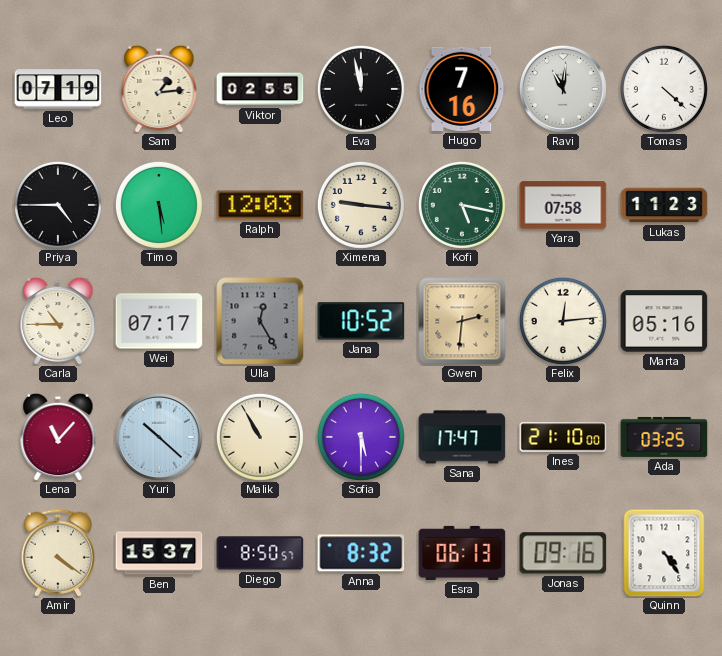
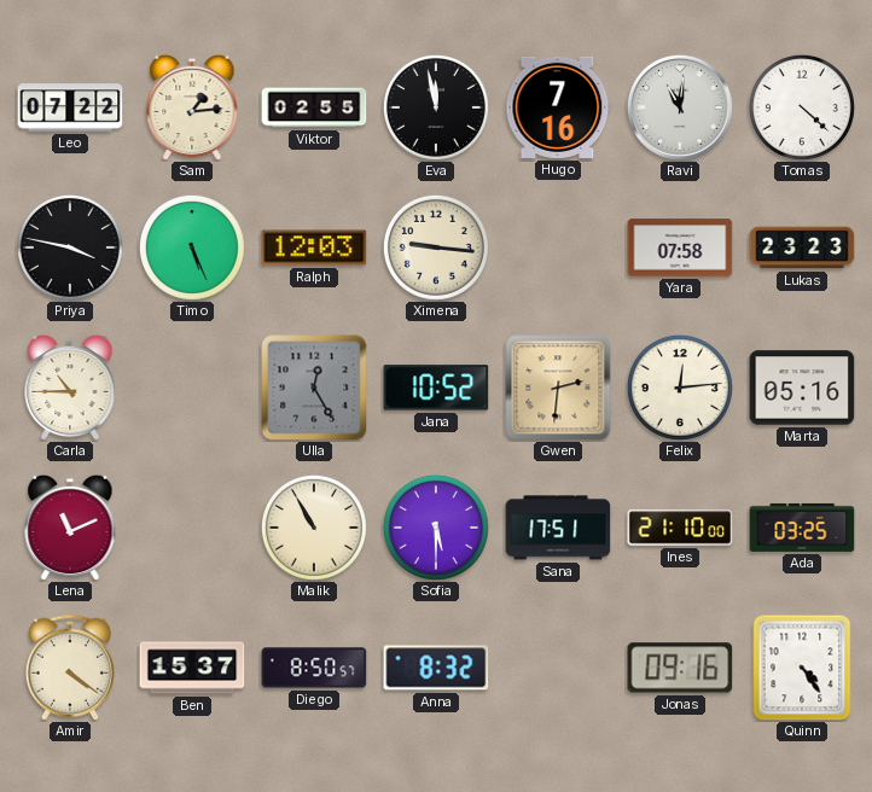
Leo: 07:19 -> 07:22 (70, 107)
Priya: 4:45 -> 3:47 (70, 247)
Timo: 5:29 -> 5:26 (192, 247)
Kofi: 5:17 -> none (462, 205)
Lukas: 11:23 -> 23:23 (802, 247)
Wei: 07:17 -> none (159, 321)
Lena: 11:07 -> 11:11 (70, 528)
Yuri: 10:22 -> none (159, 437)
Sana: 17:47 -> 17:51 (558, 528)
Esra: 06:13 -> none (462, 553)
